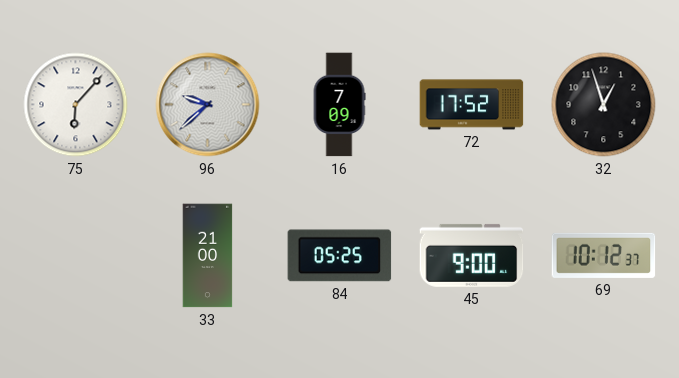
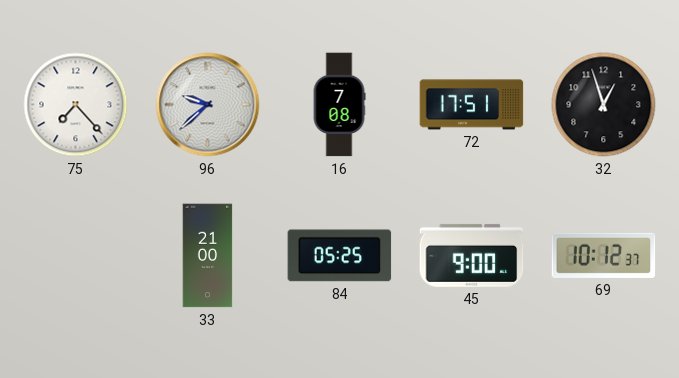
75: 6:07 -> 7:23 (76, 105)
16: 7:09 -> 7:08 (339, 105)
72: 17:52 -> 17:51 (472, 105)
